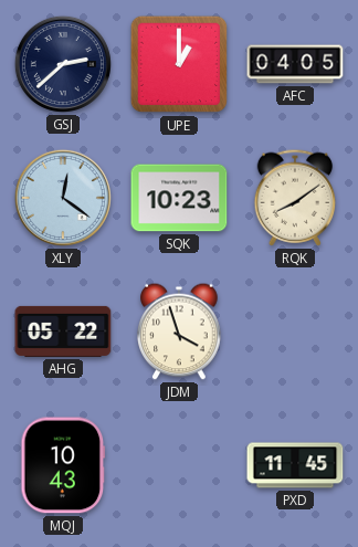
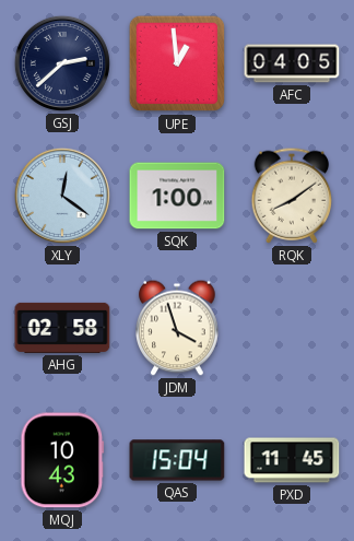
UPE: 1:00 -> 12:59 (177, 63)
SQK: 10:23 -> 1:00 (177, 196)
AHG: 05:22 -> 02:58 (62, 328)
QAS: none -> 15:04 (177, 460)
